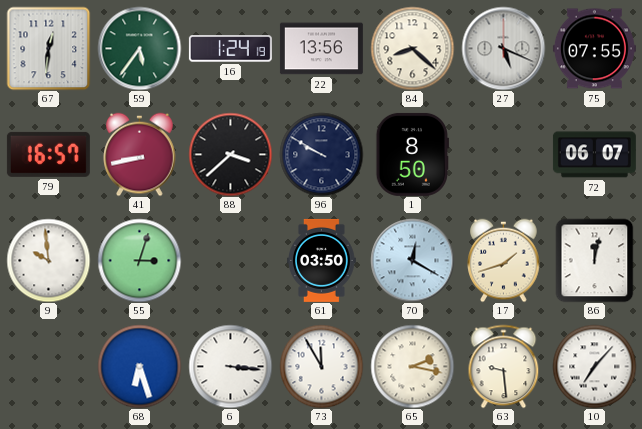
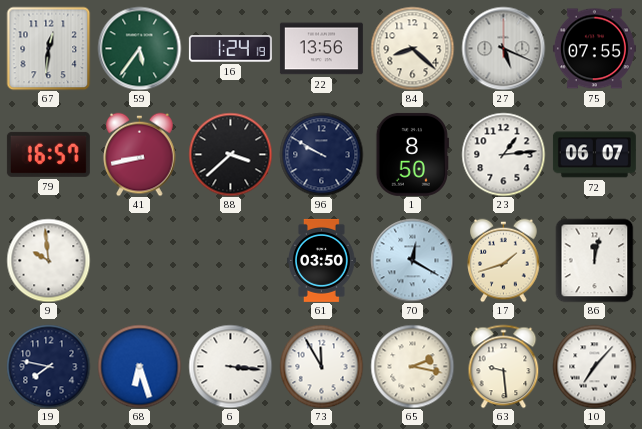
23: none -> 1:14 (503, 154)
55: 3:03 -> none (139, 260)
19: none -> 7:47 (48, 366)
